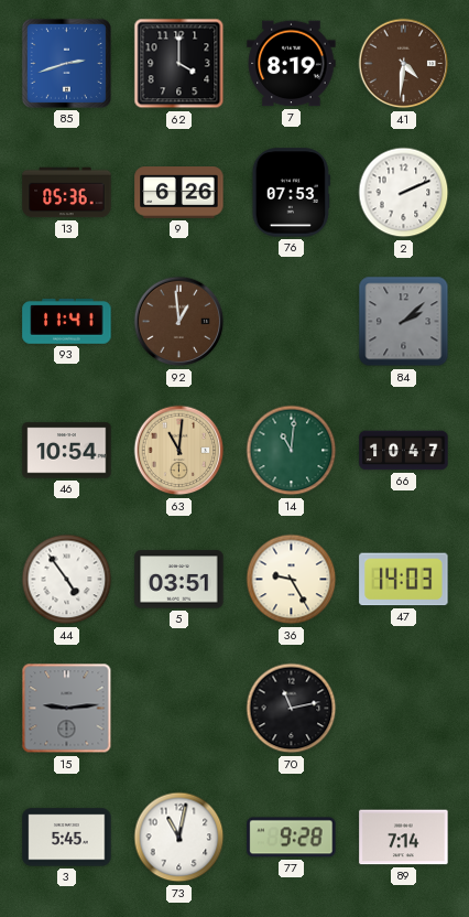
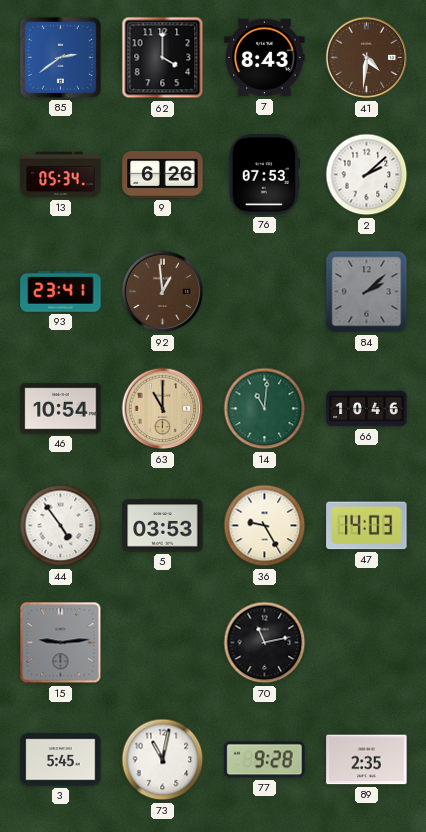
85: 2:42 -> 2:39 (60, 57)
7: 8:19 -> 8:43 (265, 58)
13: 05:36 -> 05:34 (61, 175)
2: 2:11 -> 2:08 (367, 175)
93: 11:41 -> 23:41 (61, 292)
63: 11:01 -> 11:00 (163, 409)
66: 10:47 -> 10:46 (367, 409)
5: 03:51 -> 03:53 (163, 526)
89: 7:14 -> 2:35 (367, 760)
